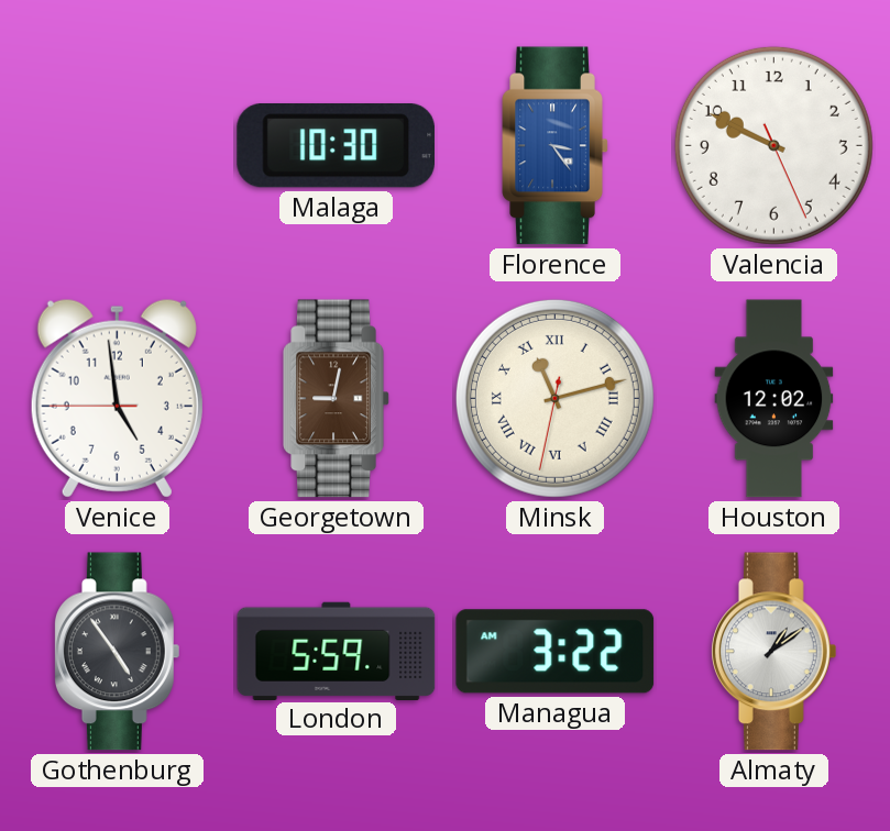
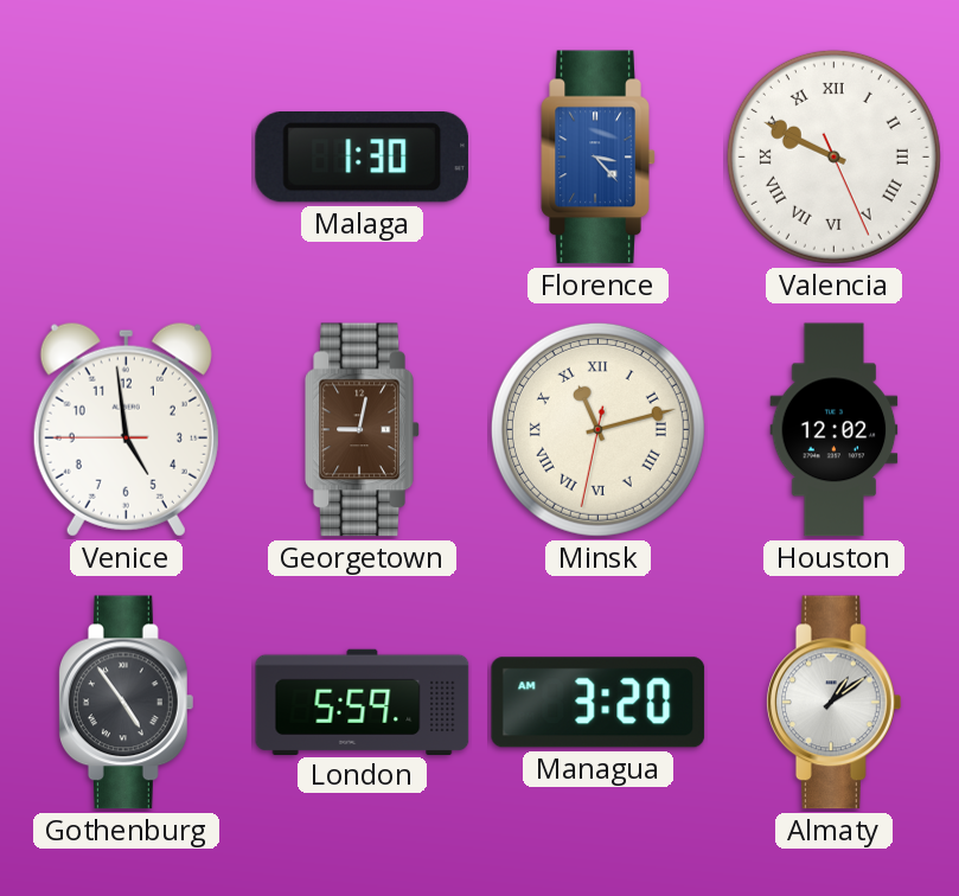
Malaga: 10:30 -> 1:30 (362, 158)
Florence: 3:24 -> 3:23 (599, 158)
Valencia numerals: Arabic -> Roman (833, 156)
Managua: 3:22 -> 3:20 (599, 703)
